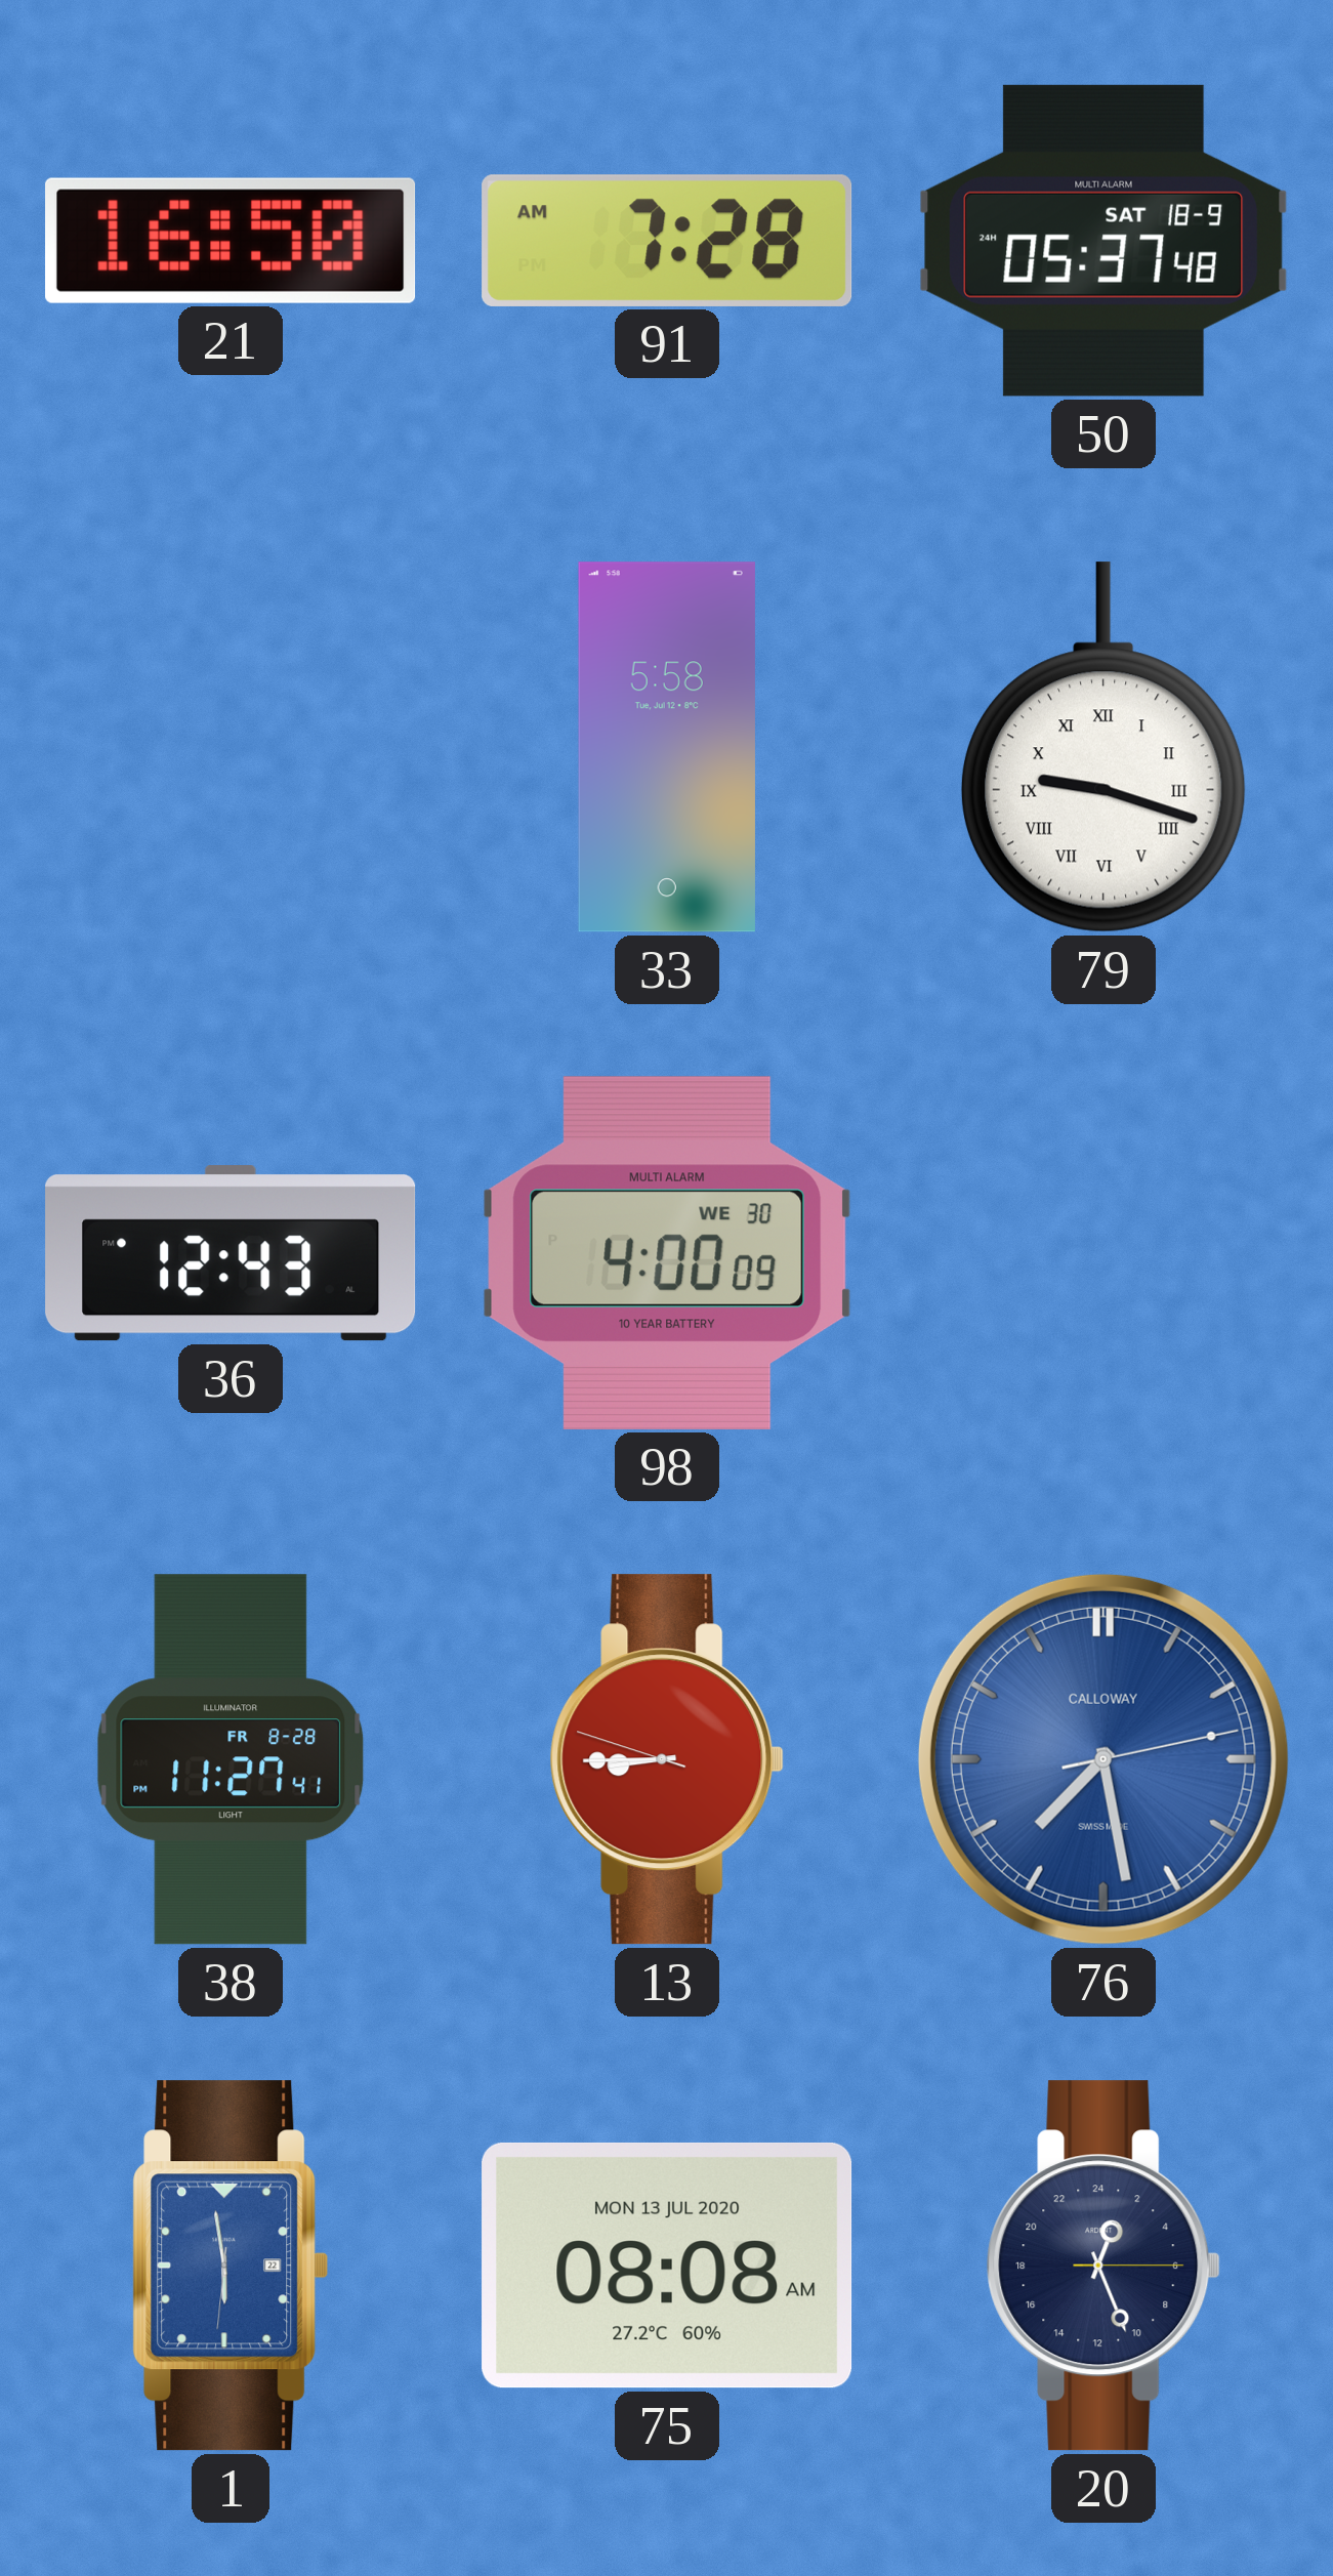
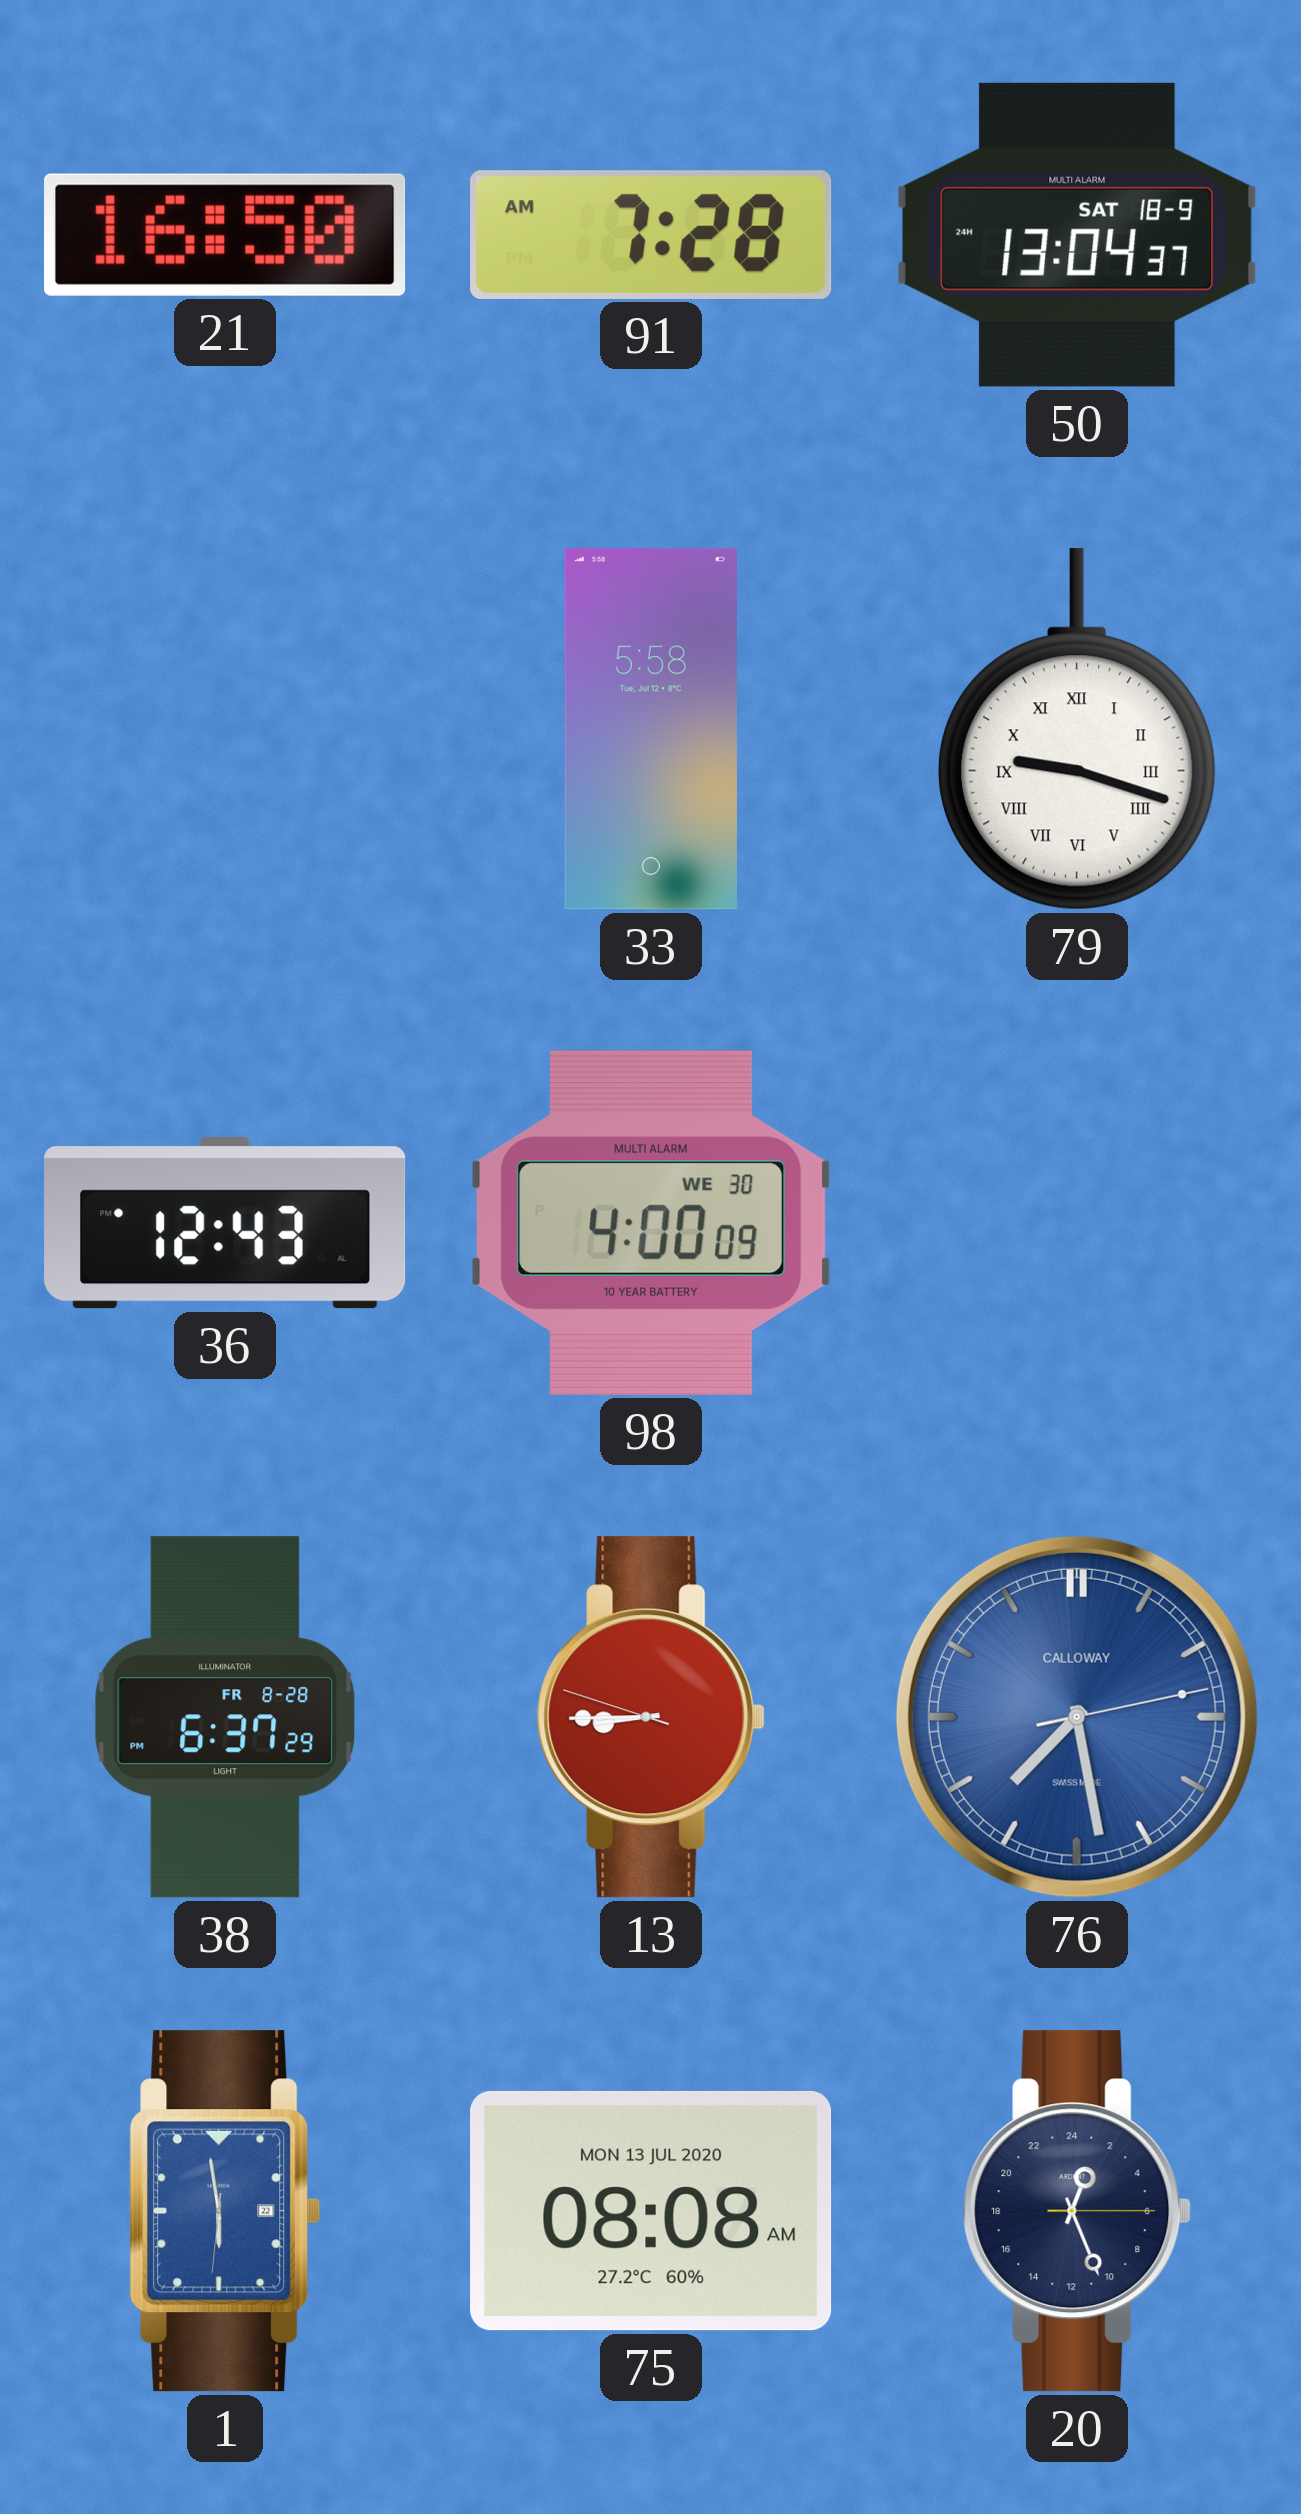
50: 05:37 -> 13:04 (1077, 235)
38: 11:27 -> 6:37 (225, 1717)
